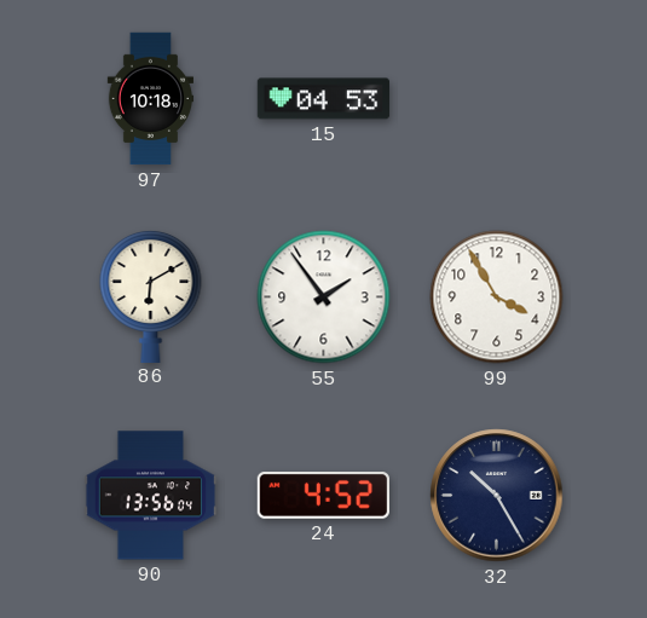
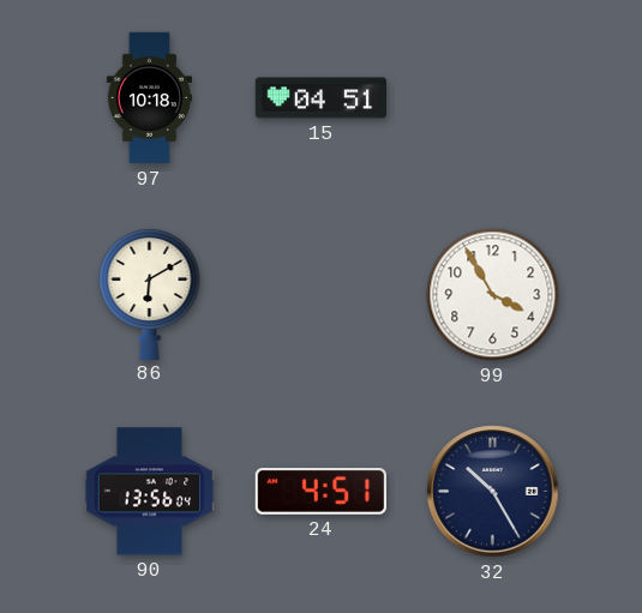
15: 04:53 -> 04:51 (322, 98)
55: 1:54 -> none (324, 298)
24: 4:52 -> 4:51 (320, 492)
